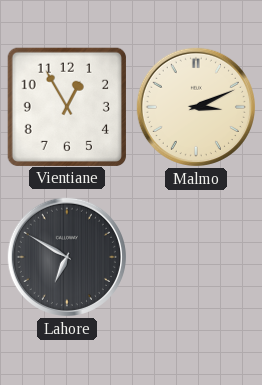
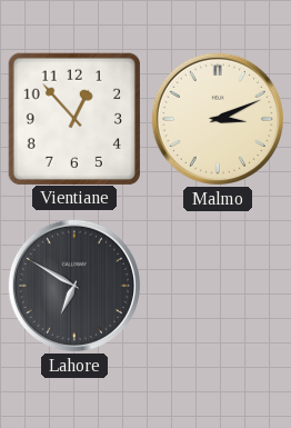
Vientiane: 12:55 -> 12:53 (73, 118)
